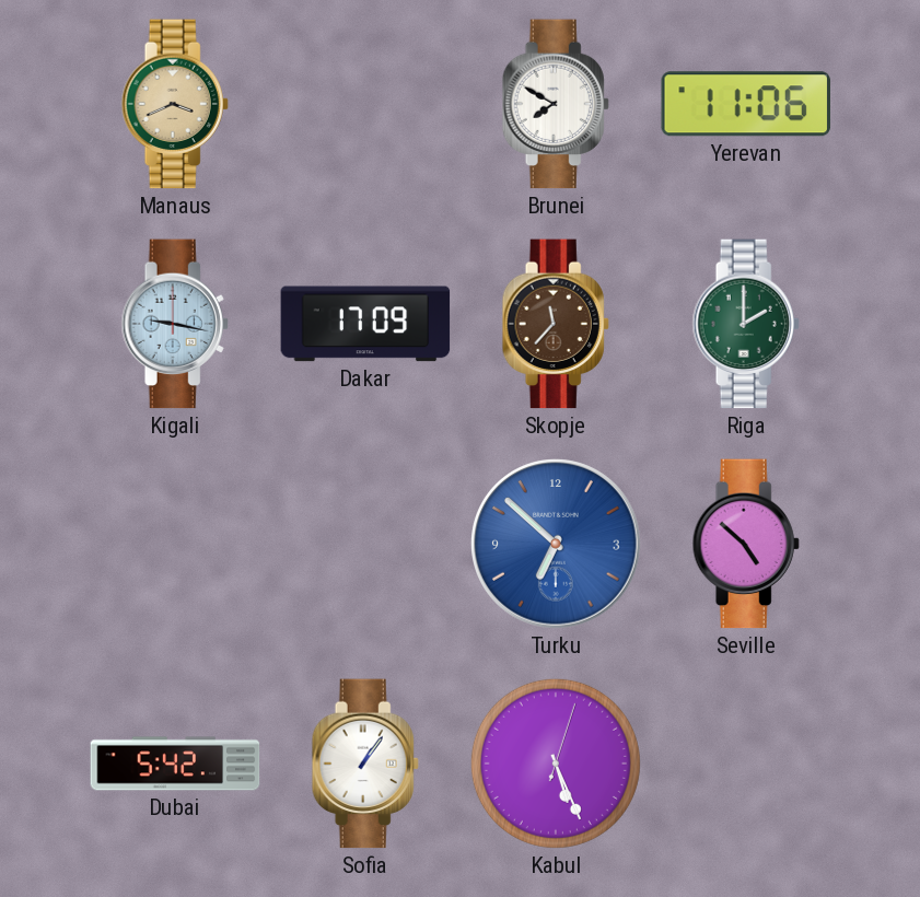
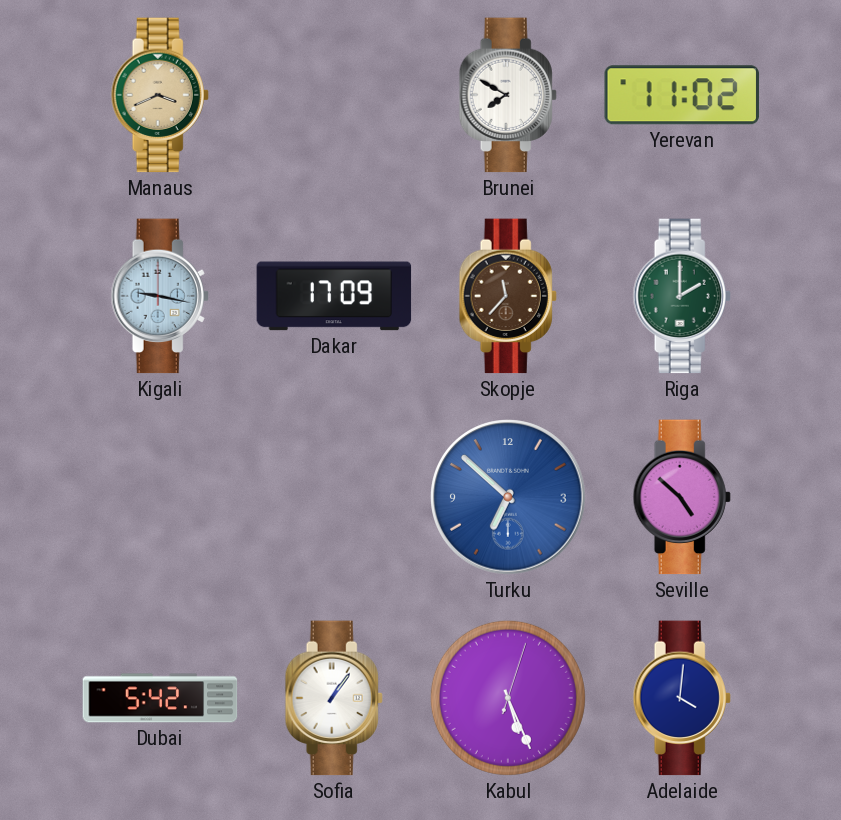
Yerevan: 11:06 -> 11:02 (682, 95)
Adelaide: none -> 4:01 (682, 698)
